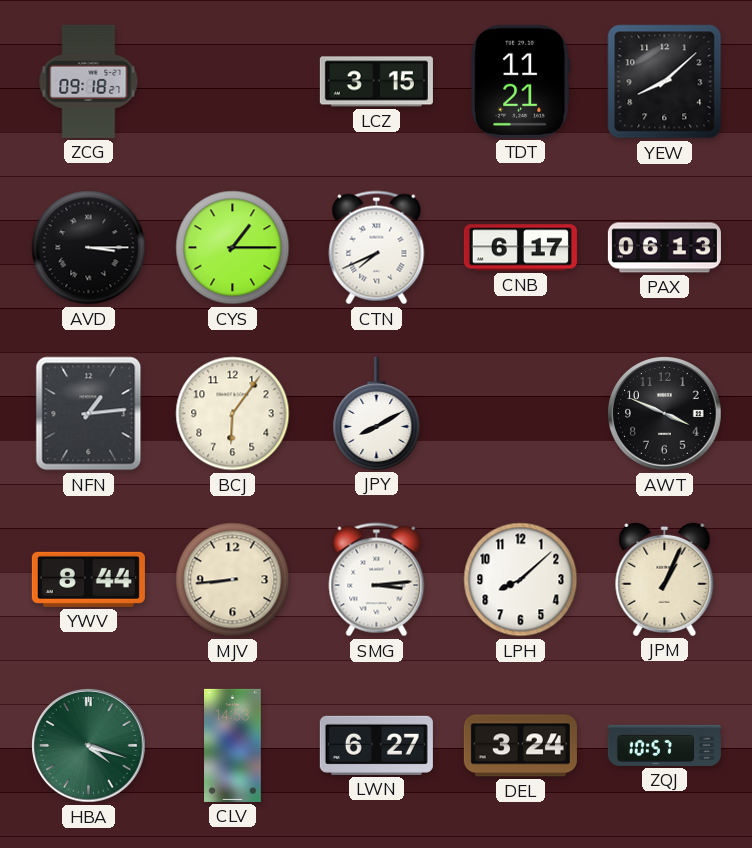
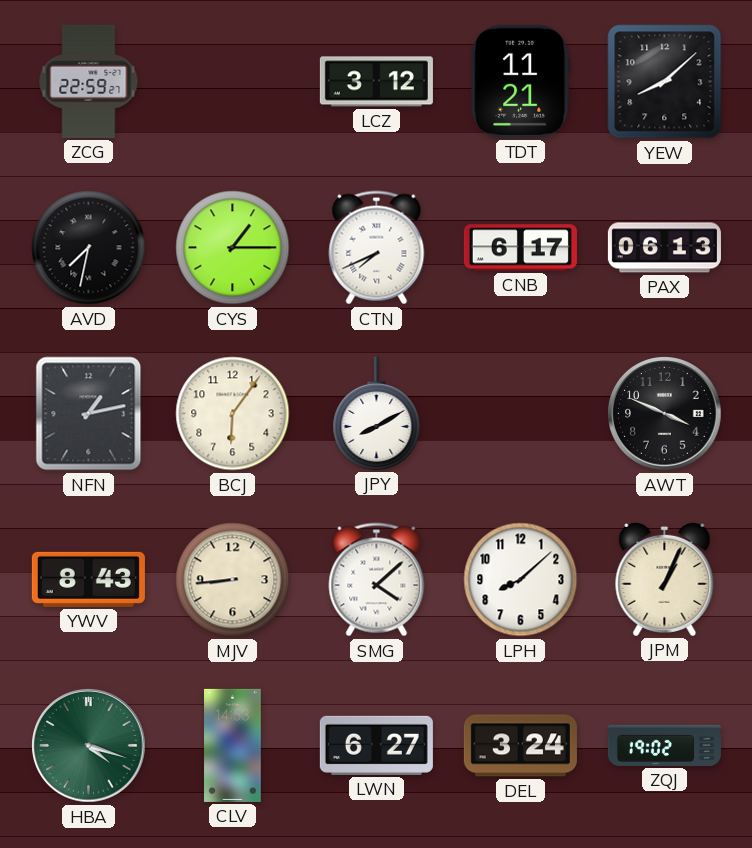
ZCG: 09:18 -> 22:59 (89, 81)
LCZ: 3:15 -> 3:12 (376, 82)
AVD: 3:15 -> 7:32 (89, 248)
NFN: 1:14 -> 1:13 (89, 414)
YWV: 8:44 -> 8:43 (88, 579)
SMG: 3:14 -> 4:08 (377, 580)
ZQJ: 10:57 -> 19:02 (664, 745)
